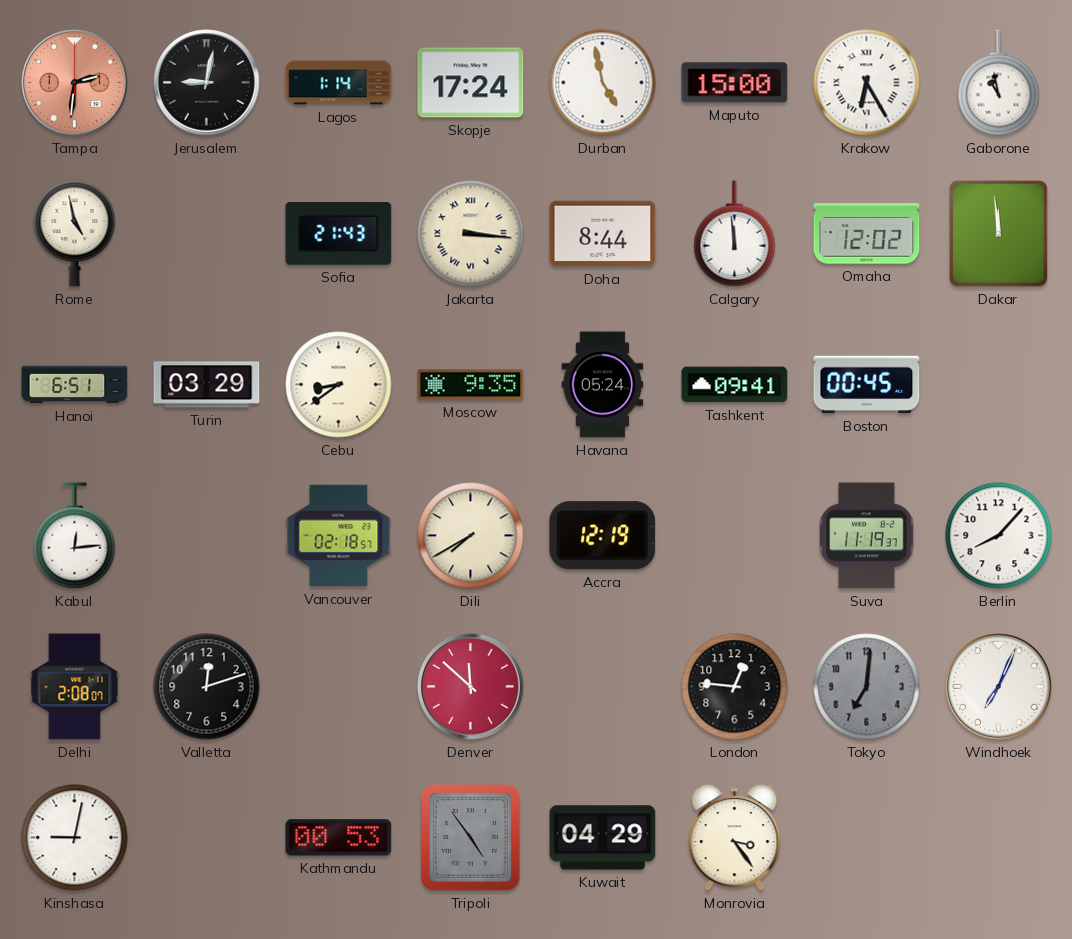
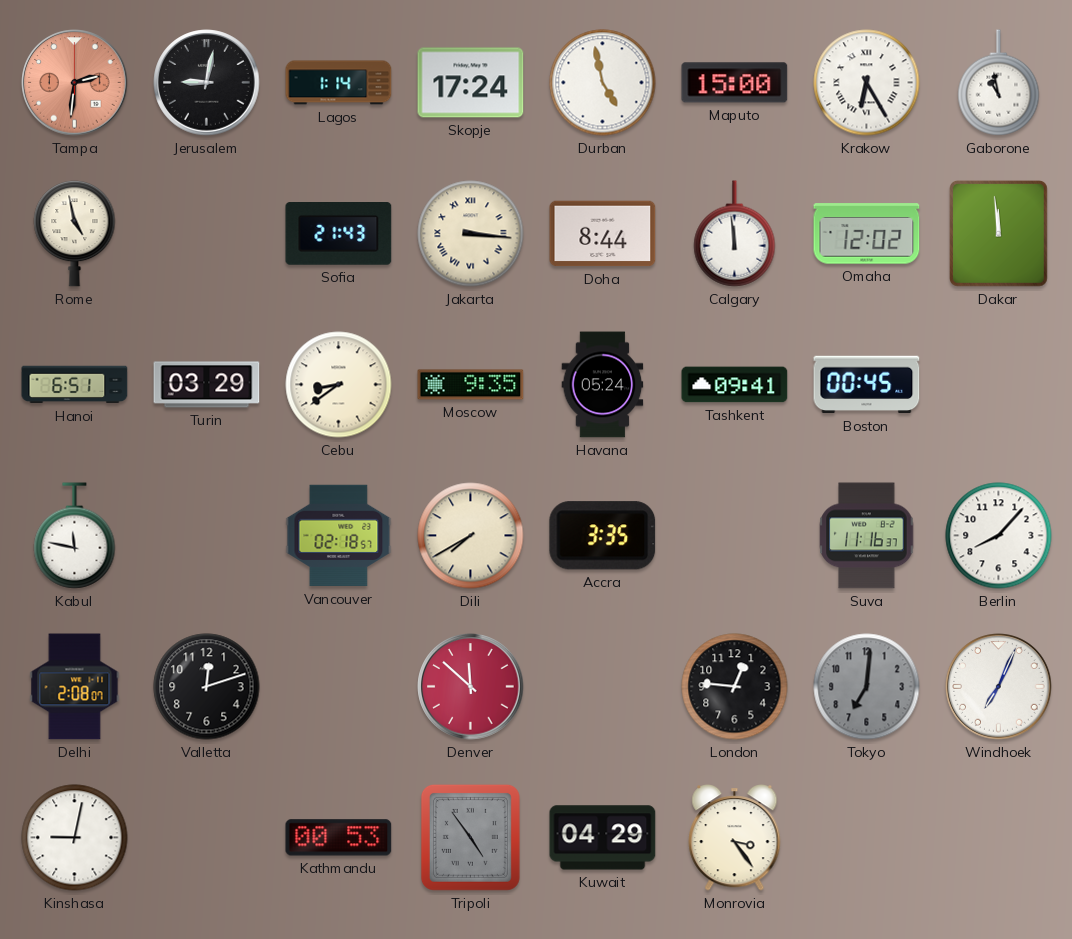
Kabul: 12:14 -> 11:47 (75, 536)
Accra: 12:19 -> 3:35 (603, 536)
Suva: 11:19 -> 11:16 (867, 536)
